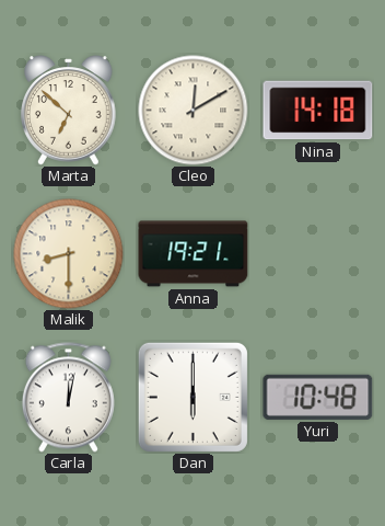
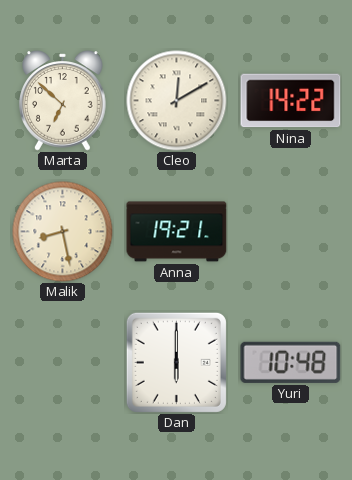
Nina: 14:18 -> 14:22 (291, 101)
Malik: 8:30 -> 8:28 (63, 232)
Carla: 12:02 -> none (68, 398)
